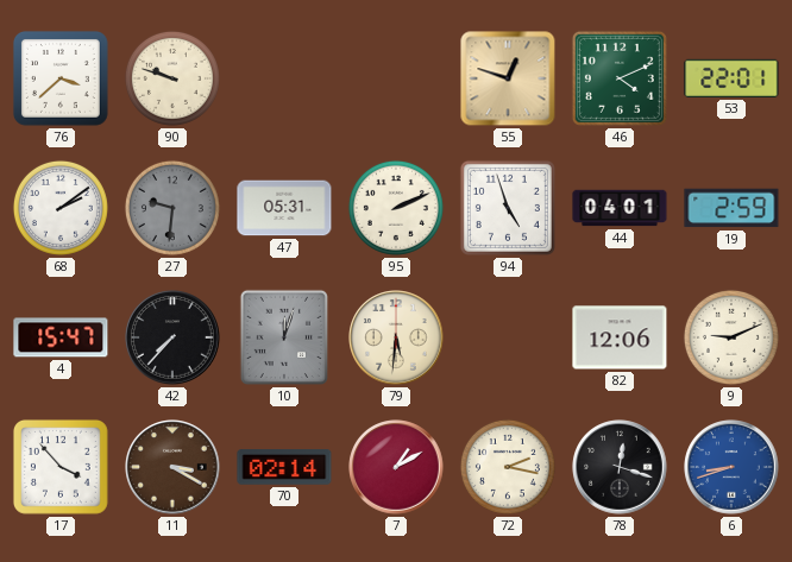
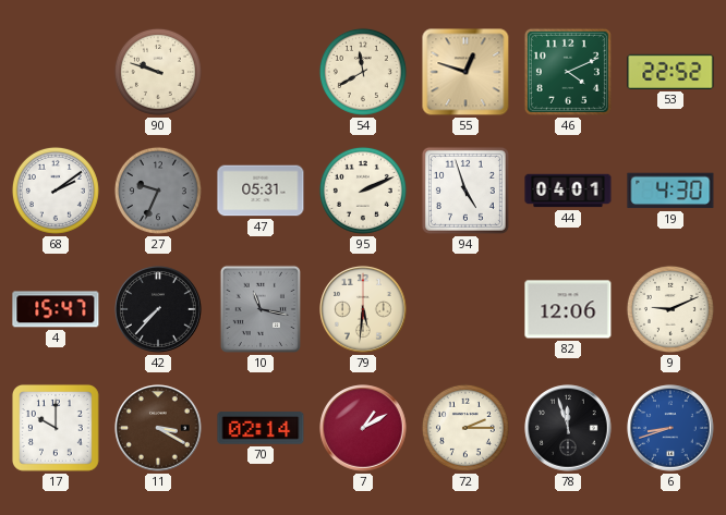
76: 3:38 -> none (61, 78)
54: none -> 11:40 (363, 72)
53: 22:01 -> 22:52 (670, 72)
27: 9:31 -> 9:34 (158, 191)
19: 2:59 -> 4:30 (670, 191)
10: 12:03 -> 11:17 (261, 309)
17: 3:53 -> 10:00 (56, 428)
72: 2:17 -> 2:15 (465, 428)
78: 12:18 -> 11:57 (568, 428)
